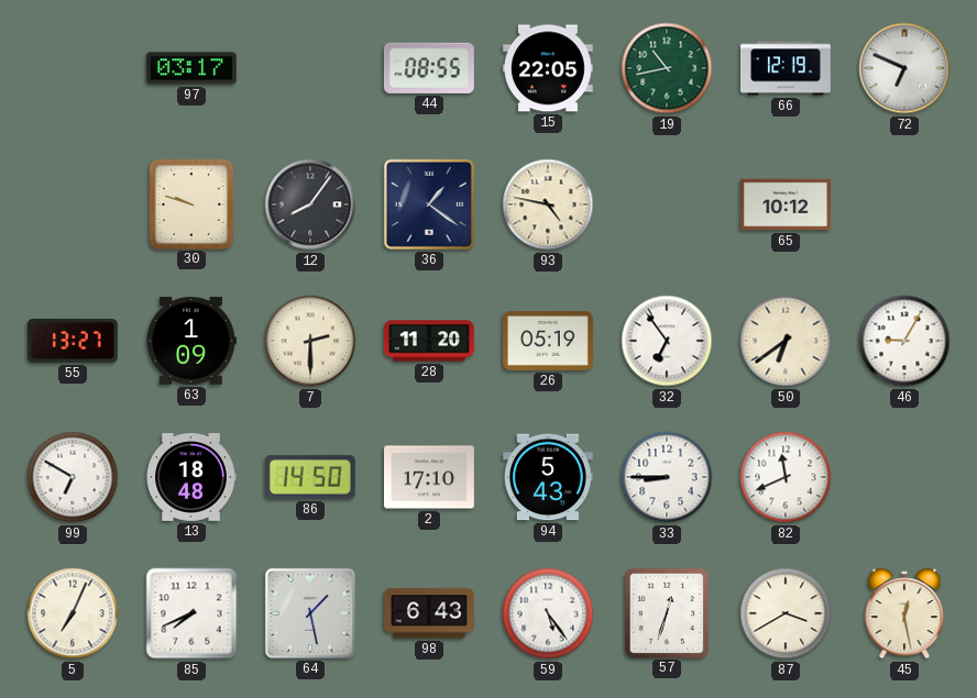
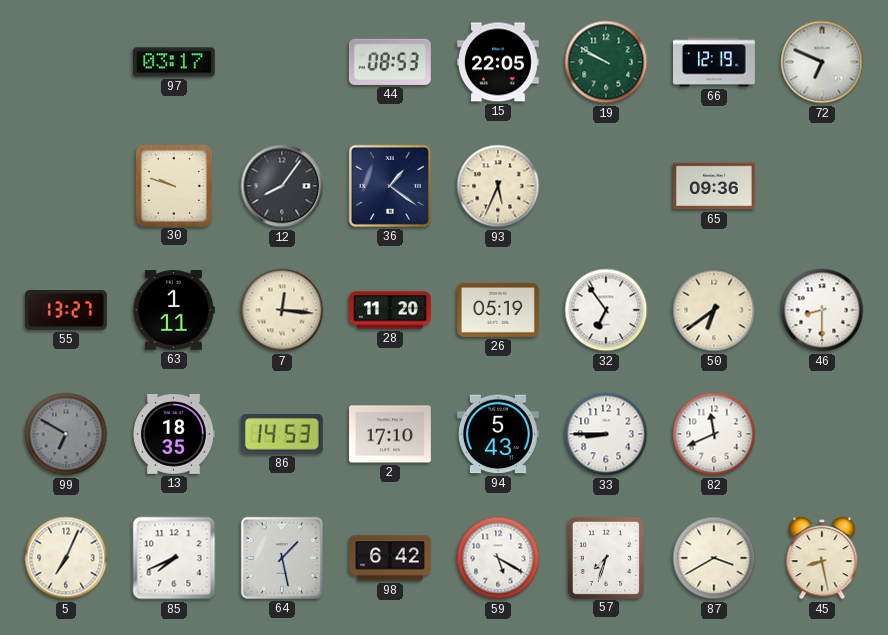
44: 08:55 -> 08:53 (390, 62)
19: 10:43 -> 9:50 (606, 62)
93: 4:47 -> 5:34 (498, 186)
65: 10:12 -> 09:36 (715, 186)
63: 1:09 -> 1:11 (174, 310)
7: 2:30 -> 12:16 (282, 310)
46: 9:05 -> 8:30 (822, 310)
99 dial: white -> grey (66, 434)
13: 18:48 -> 18:35 (174, 435)
86: 14:50 -> 14:53 (282, 434)
98: 6:43 -> 6:42 (391, 558)
59: 5:24 -> 5:20 (498, 558)
57: 12:33 -> 7:33 (605, 557)
45: 12:28 -> 8:28 (822, 558)
